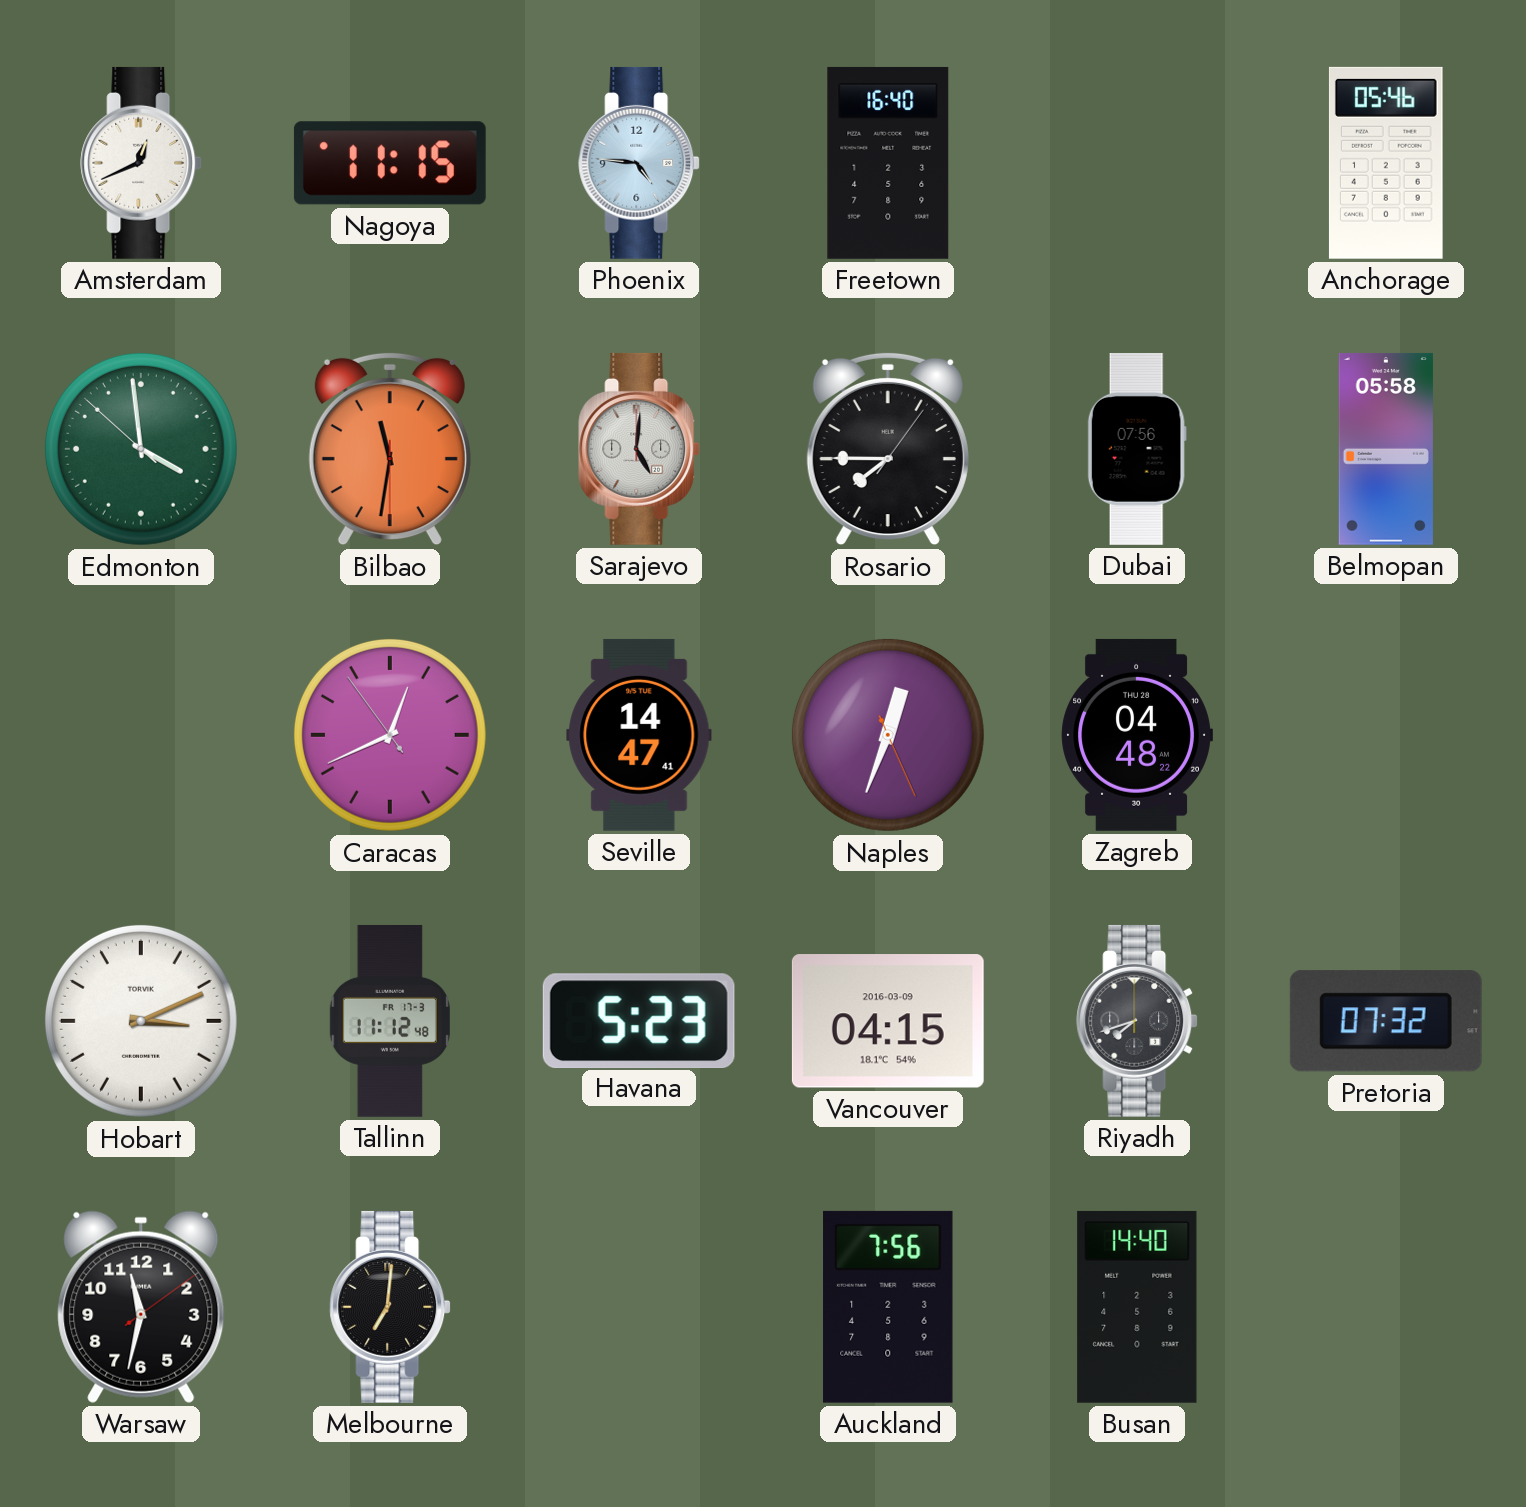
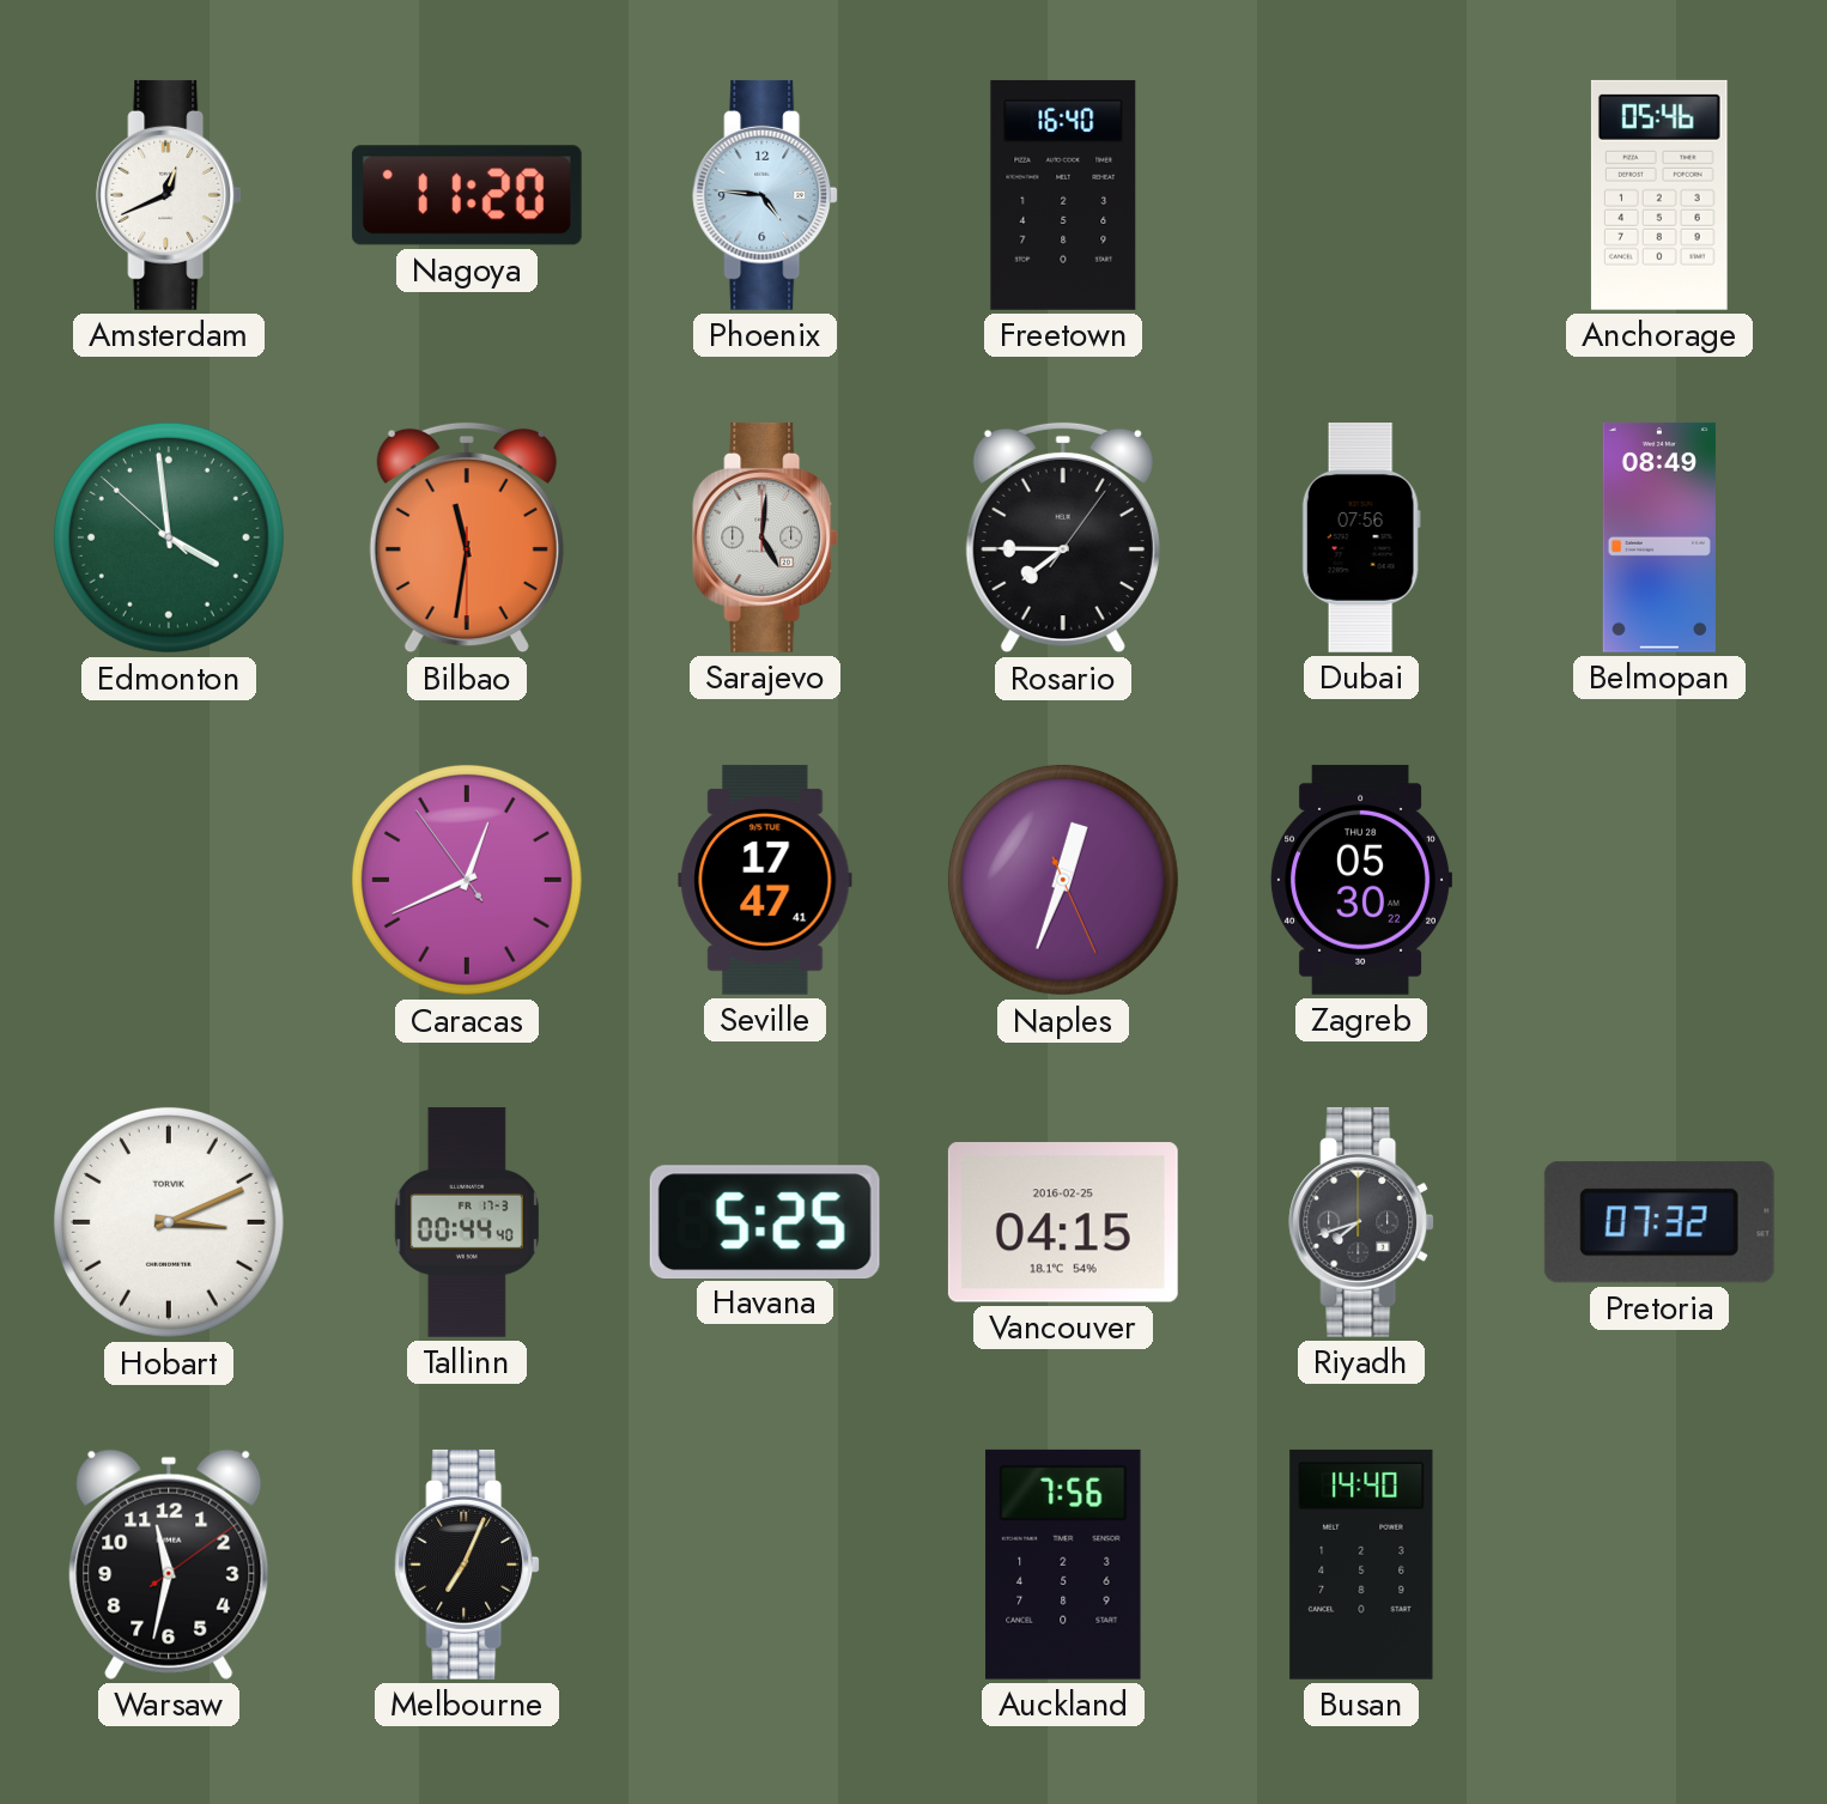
Nagoya: 11:15 -> 11:20 (467, 195)
Belmopan: 05:58 -> 08:49 (1659, 537)
Seville: 14:47 -> 17:47 (765, 880)
Zagreb: 04:48 -> 05:30 (1361, 880)
Tallinn: 11:12 -> 00:44 (467, 1222)
Havana: 5:23 -> 5:25 (765, 1221)
Vancouver date: 2016-03-09 -> 2016-02-25 (1063, 1222)
Melbourne: 7:01 -> 7:04 (467, 1565)
